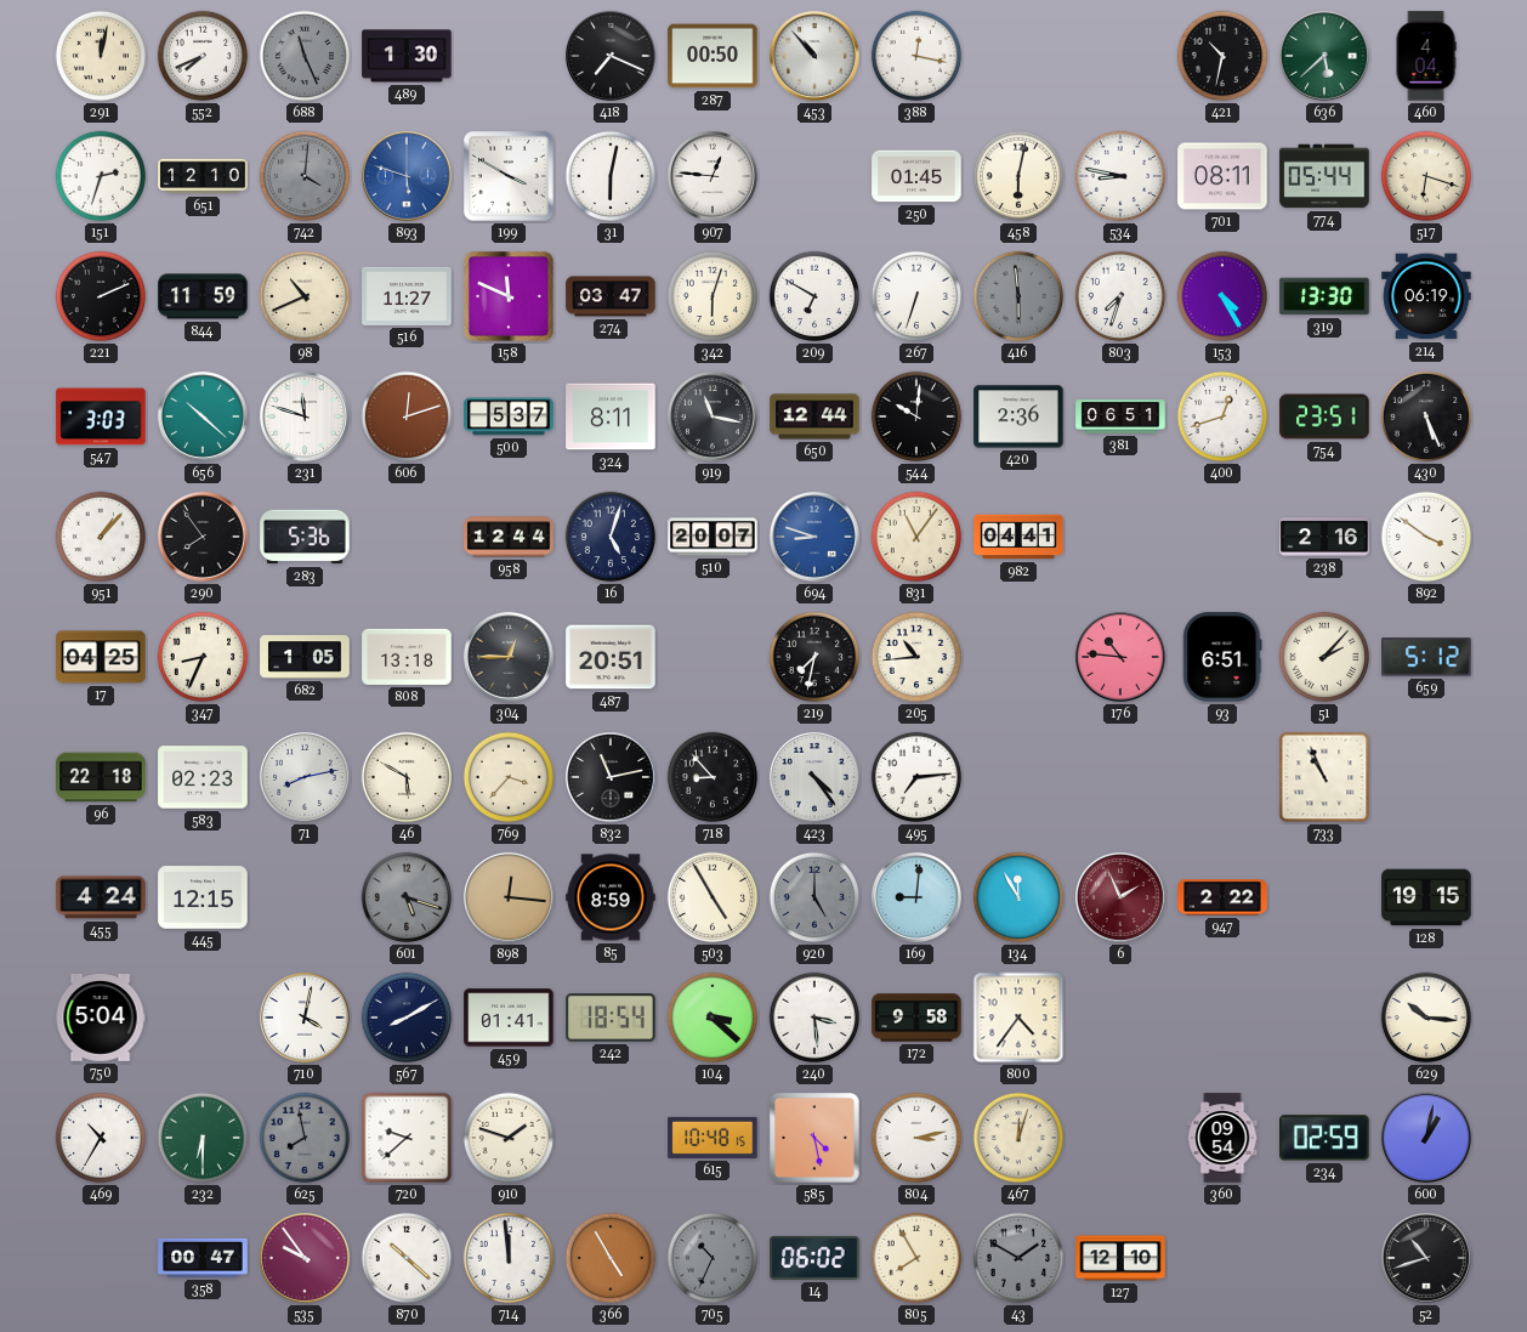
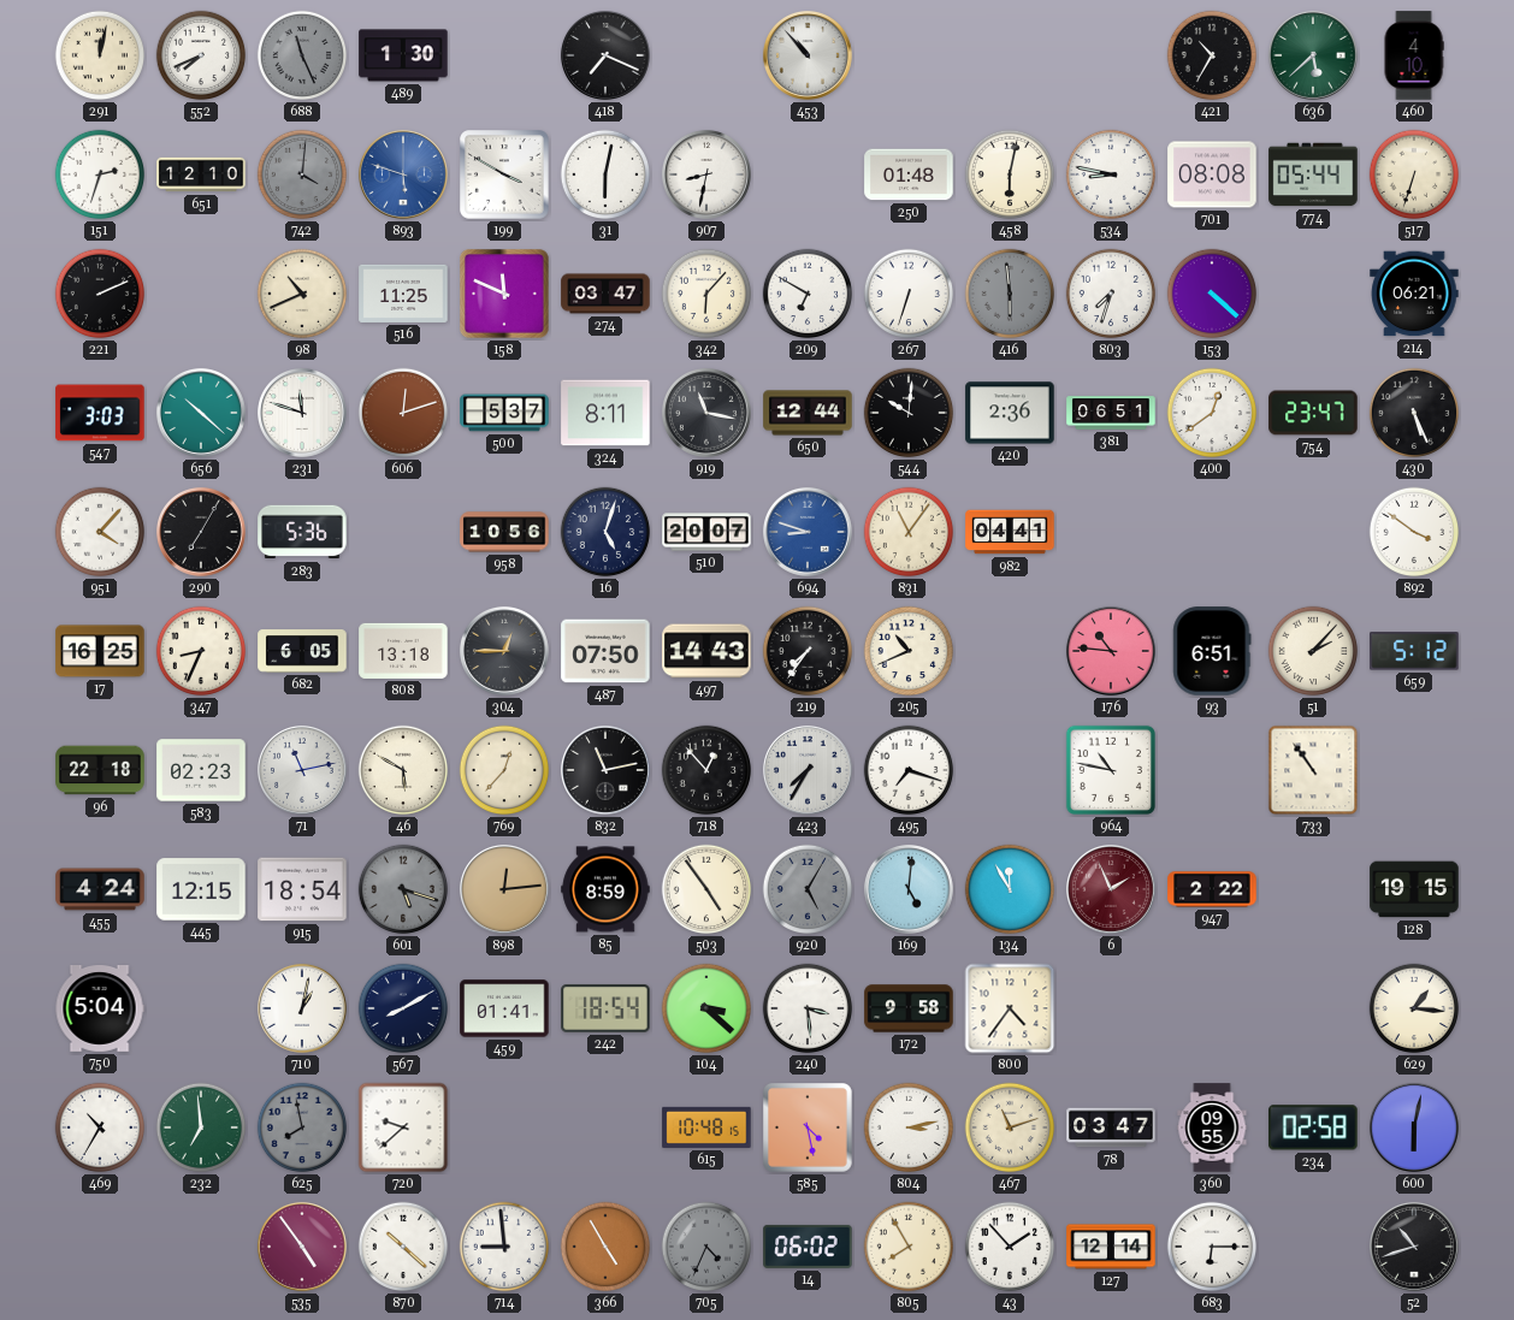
287: 00:50 -> none (713, 56)
388: 12:17 -> none (916, 56)
421: 10:32 -> 10:35 (1212, 55)
460: 4:04 -> 4:10 (1414, 55)
907: 12:46 -> 8:32 (706, 174)
250: 01:45 -> 01:48 (909, 174)
701: 08:11 -> 08:08 (1212, 174)
517: 6:18 -> 6:33 (1414, 174)
844: 11:59 -> none (203, 296)
516: 11:27 -> 11:25 (403, 294)
342: 6:03 -> 6:07 (706, 294)
153: 4:25 -> 4:22 (1212, 294)
319: 13:30 -> none (1324, 296)
214: 06:19 -> 06:21 (1414, 294)
400: 12:42 -> 12:39 (1212, 413)
754: 23:51 -> 23:47 (1313, 413)
951: 1:07 -> 4:07 (100, 532)
290: 7:54 -> 7:05 (201, 532)
958: 12:44 -> 10:56 (504, 532)
238: 2:16 -> none (1324, 538)
17: 04:25 -> 16:25 (100, 651)
682: 1:05 -> 6:05 (302, 651)
487: 20:51 -> 07:50 (605, 651)
497: none -> 14:43 (706, 651)
219: 7:32 -> 7:36 (808, 651)
205: 10:44 -> 10:41 (909, 651)
71: 8:13 -> 11:13 (302, 770)
769: 3:37 -> 12:37 (504, 770)
718: 8:53 -> 12:53 (706, 770)
423: 4:24 -> 7:35 (808, 770)
495: 7:14 -> 7:18 (909, 770)
964: none -> 10:47 (1111, 770)
733: 10:56 -> 10:54 (1313, 770)
915: none -> 18:54 (302, 889)
898: 12:16 -> 12:14 (504, 889)
503: 4:55 -> 4:54 (706, 889)
920: 5:00 -> 5:05 (808, 889)
169: 9:01 -> 5:01 (909, 889)
710: 4:02 -> 1:02 (302, 1008)
629: 10:16 -> 1:16 (1414, 1008)
232: 6:30 -> 6:59 (201, 1127)
910: 1:48 -> none (509, 1138)
467: 12:03 -> 11:12 (1010, 1127)
78: none -> 03:47 (1111, 1127)
360: 09:54 -> 09:55 (1212, 1127)
234: 02:59 -> 02:58 (1313, 1127)
600: 1:02 -> 6:02 (1414, 1127)
358: 00:47 -> none (203, 1258)
535: 9:54 -> 4:54 (302, 1247)
714: 11:59 -> 8:59 (504, 1247)
705: 10:34 -> 4:34 (706, 1247)
43: 1:50 -> 1:53 (1010, 1247)
43 dial: grey -> white (1010, 1247)
127: 12:10 -> 12:14 (1111, 1247)
683: none -> 6:15 (1212, 1247)
